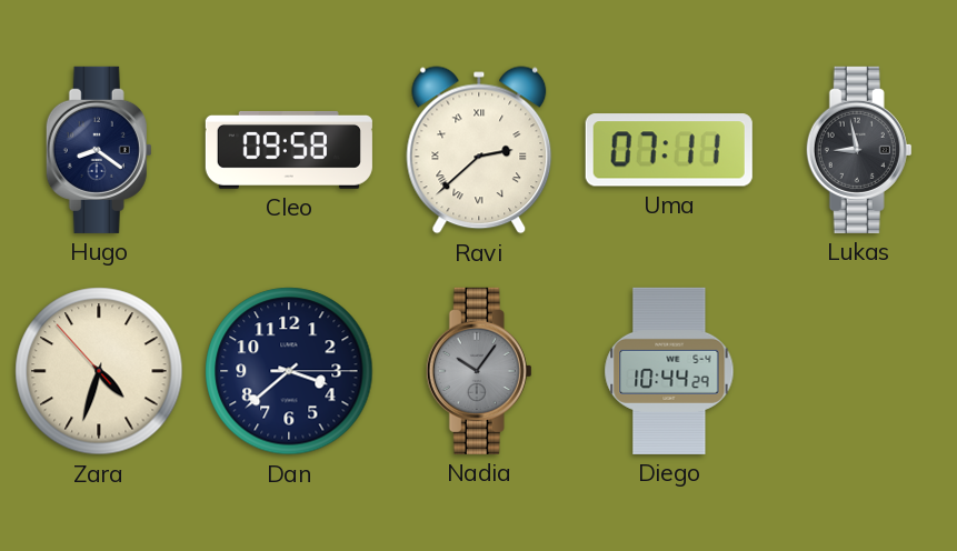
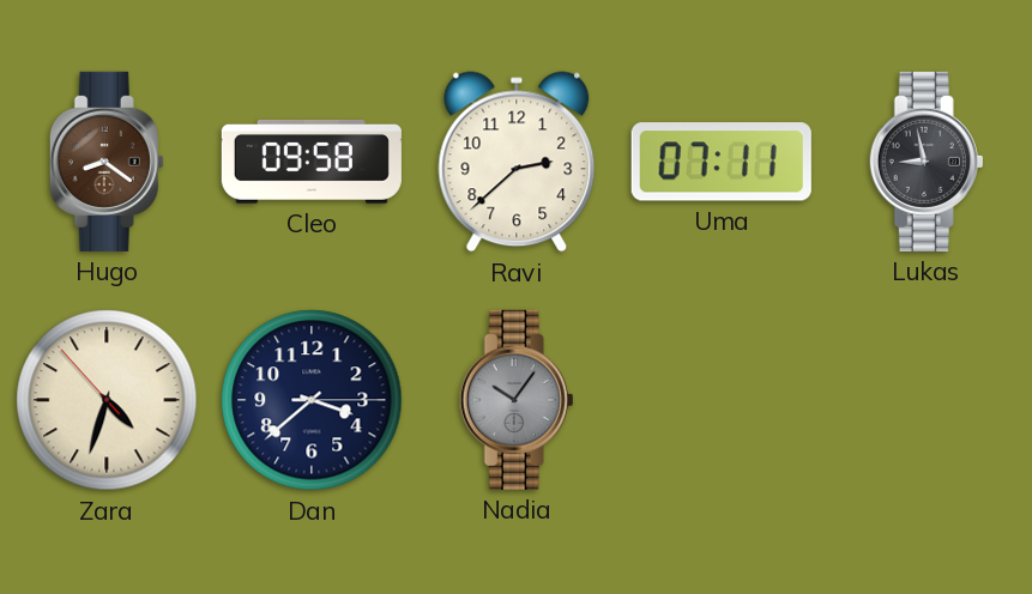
Hugo dial: navy -> brown (107, 162)
Ravi numerals: Roman -> Arabic (517, 162)
Diego: 10:44 -> none (669, 371)
